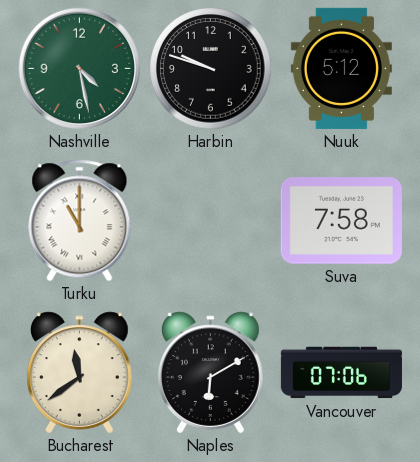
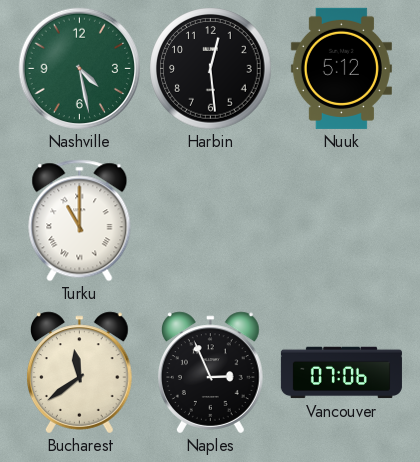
Harbin: 9:48 -> 12:29 (211, 69)
Suva: 7:58 -> none (341, 221)
Naples: 6:10 -> 2:56 (211, 373)
